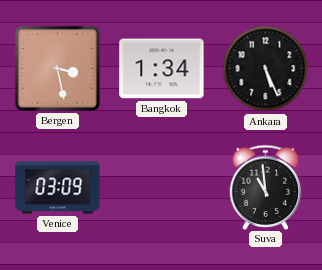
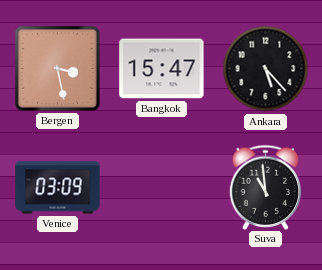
Bangkok: 1:34 -> 15:47 (162, 69)
Ankara: 5:26 -> 5:23 (266, 69)
